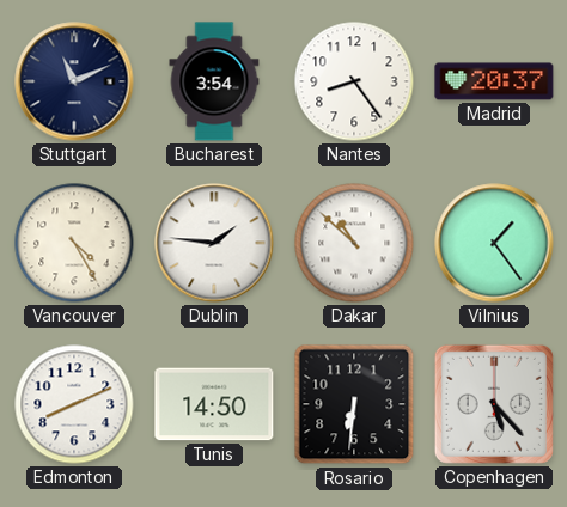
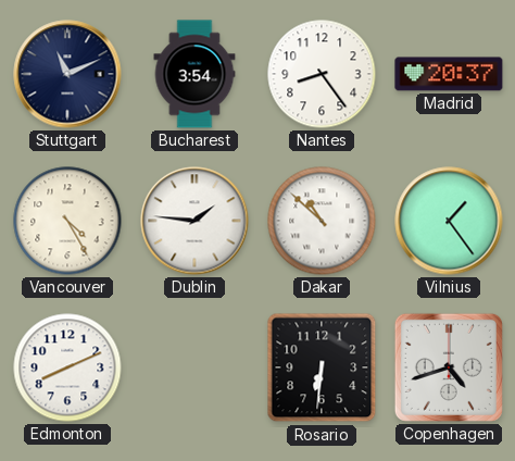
Tunis: 14:50 -> none (214, 404)
Copenhagen: 5:23 -> 4:42 (449, 367)
